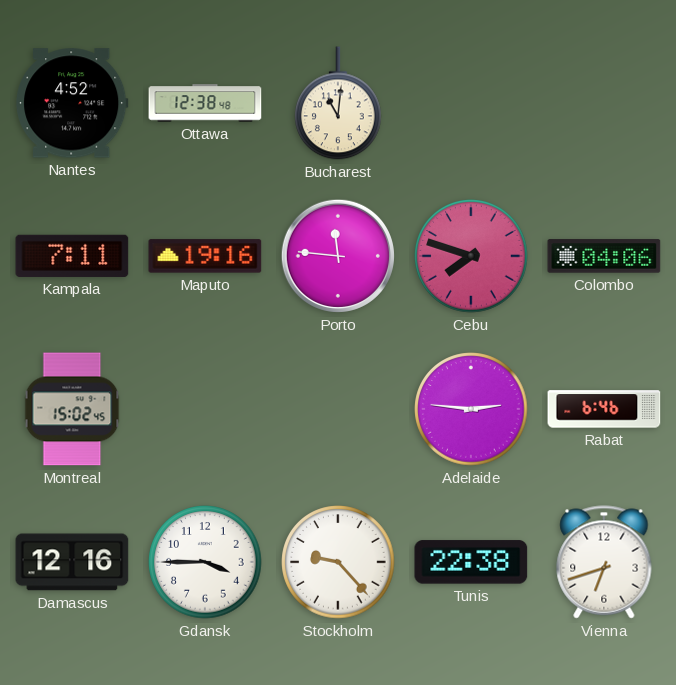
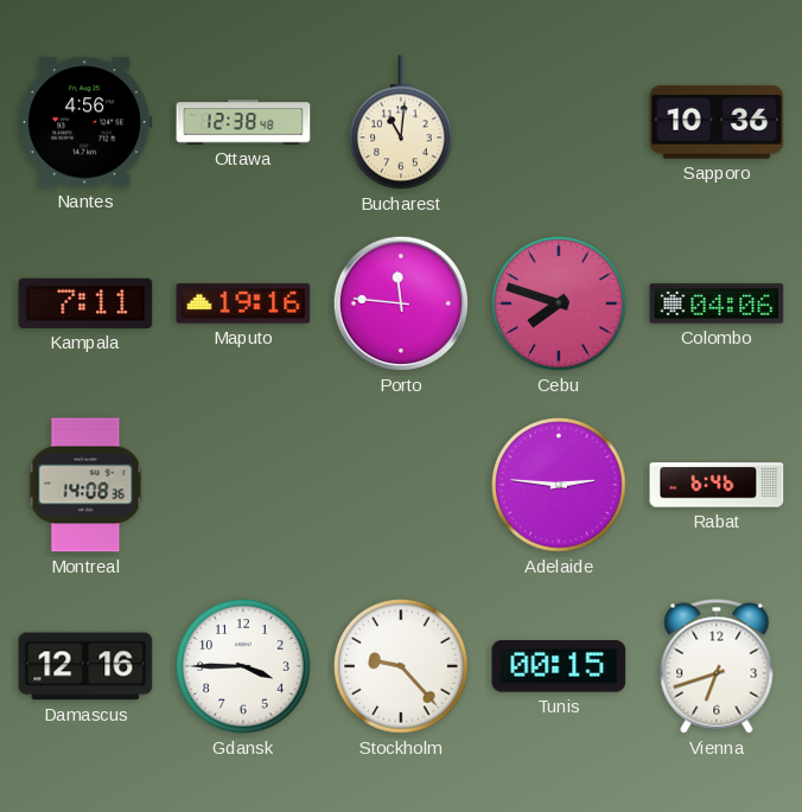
Nantes: 4:52 -> 4:56 (85, 122)
Sapporo: none -> 10:36 (717, 122)
Montreal: 15:02 -> 14:08 (85, 485)
Tunis: 22:38 -> 00:15 (559, 666)
